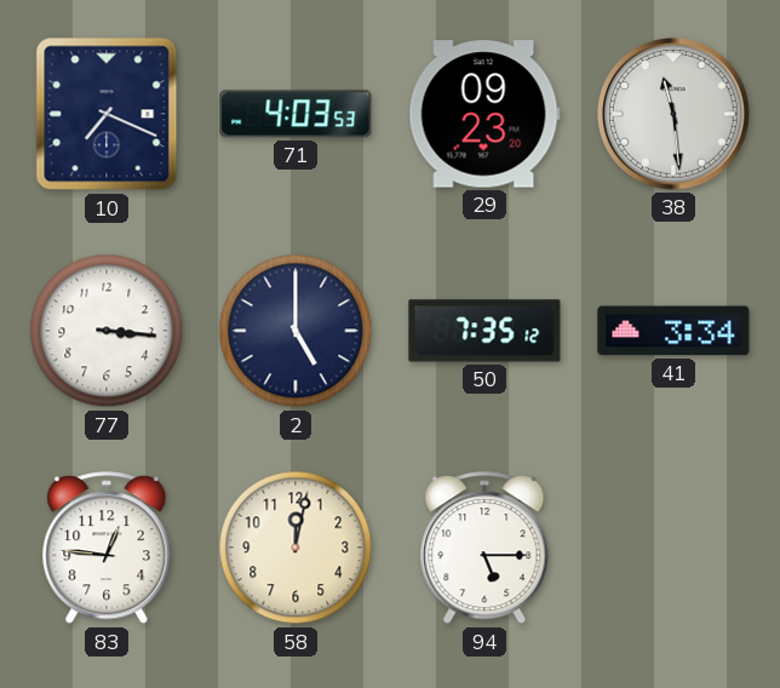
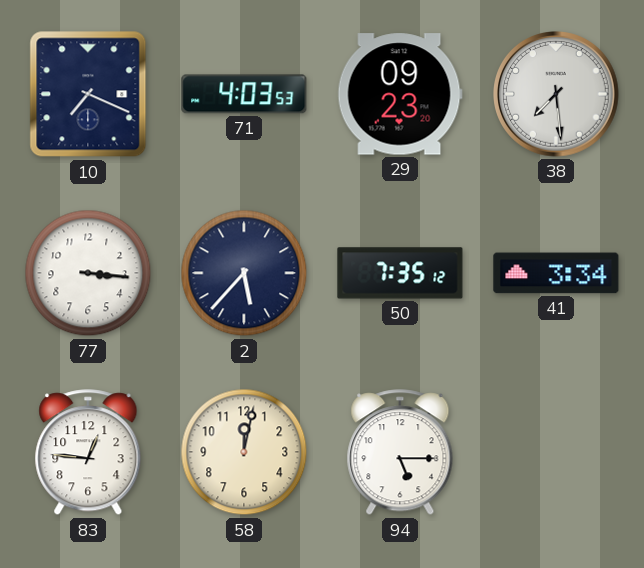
38: 11:29 -> 7:29 (557, 95)
2: 5:00 -> 5:37 (244, 273)
